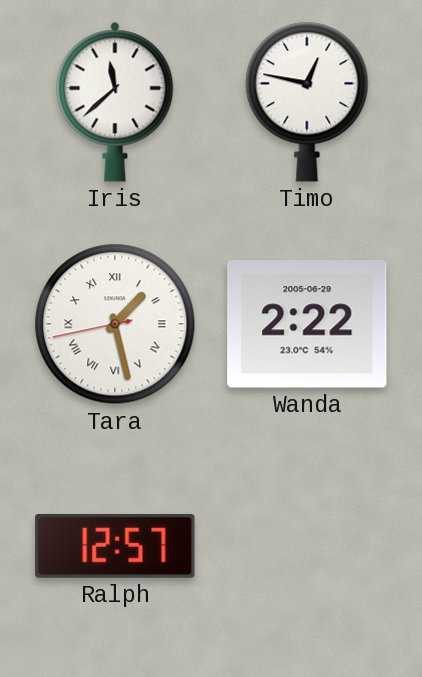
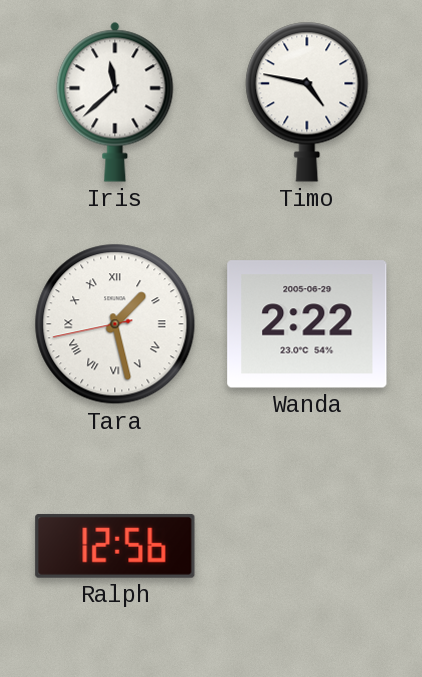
Timo: 12:47 -> 4:47 (307, 102)
Ralph: 12:57 -> 12:56 (115, 546)
